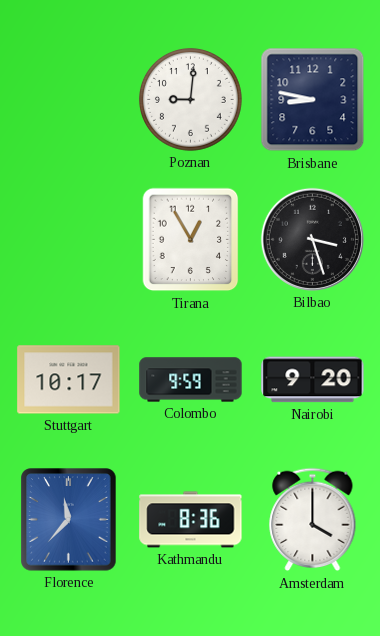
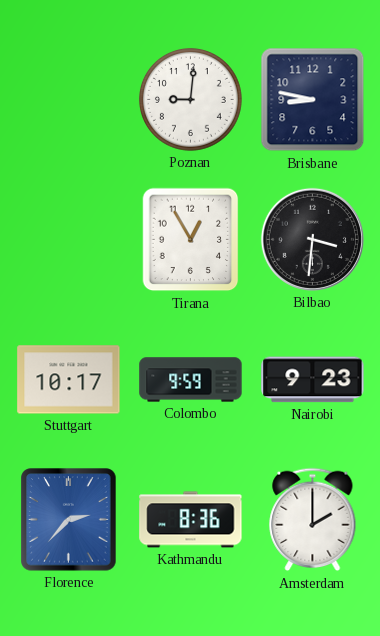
Bilbao: 3:27 -> 3:31 (312, 239)
Nairobi: 9:20 -> 9:23 (313, 380)
Florence: 11:37 -> 2:37 (69, 520)
Amsterdam: 4:00 -> 2:00 (313, 520)
